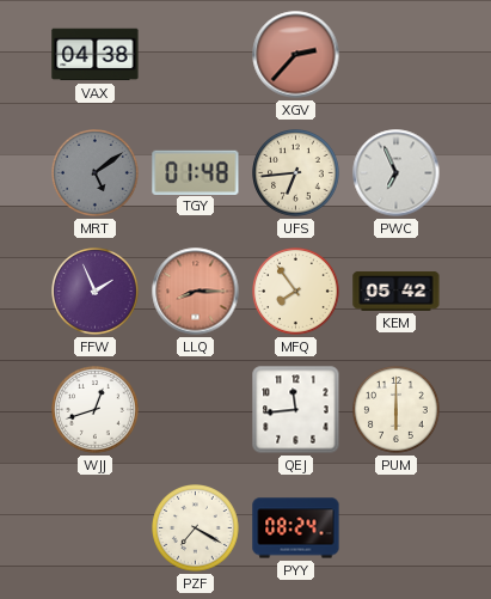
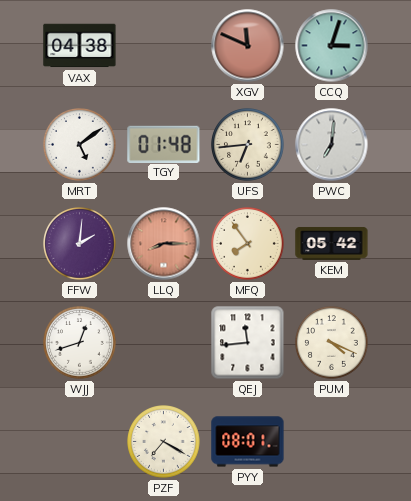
XGV: 2:37 -> 11:49 (248, 46)
CCQ: none -> 3:03 (332, 46)
MRT dial: grey -> white (80, 145)
PWC: 6:56 -> 7:01 (332, 145)
FFW: 1:56 -> 2:01 (80, 244)
PUM: 6:00 -> 4:19 (332, 343)
PYY: 08:24 -> 08:01 (248, 442)
